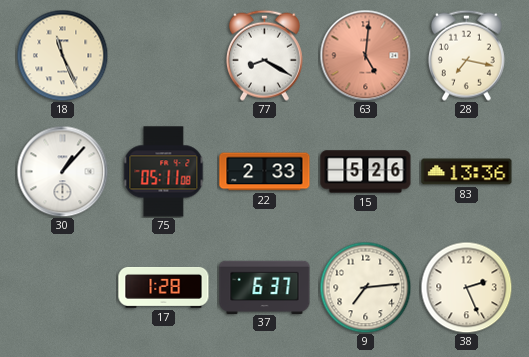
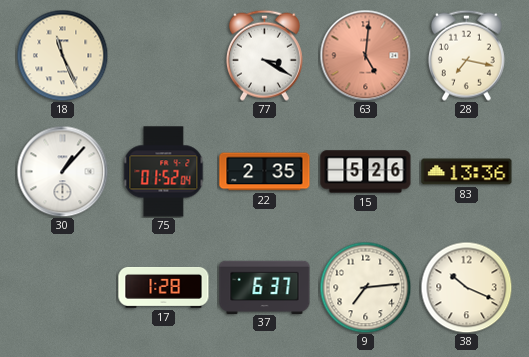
77: 8:20 -> 3:20 (264, 55)
75: 05:11 -> 01:52 (164, 172)
22: 2:33 -> 2:35 (265, 172)
38: 2:26 -> 10:19 (466, 287)
